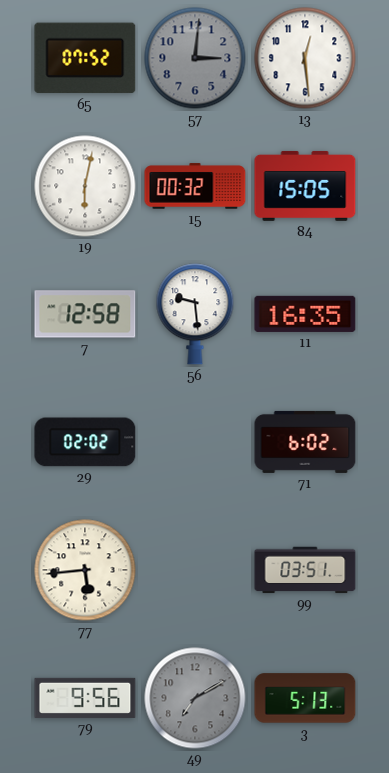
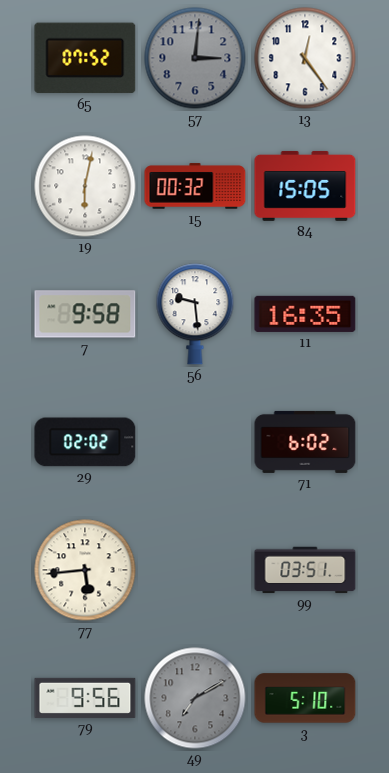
13: 12:29 -> 12:24 (305, 58)
7: 12:58 -> 9:58 (85, 314)
3: 5:13 -> 5:10 (305, 698)
